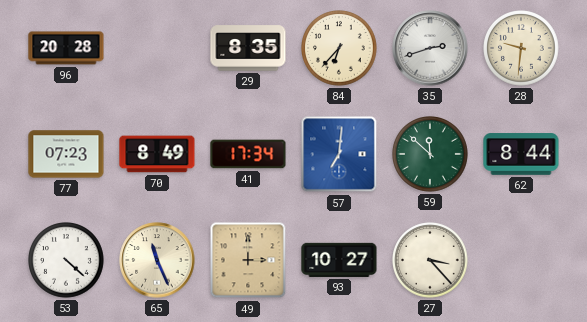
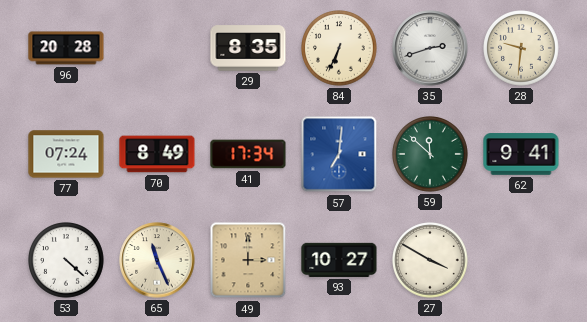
84: 6:37 -> 6:34 (340, 49)
77: 07:23 -> 07:24 (66, 154)
62: 8:44 -> 9:41 (521, 154)
27: 3:23 -> 3:50 (431, 261)
